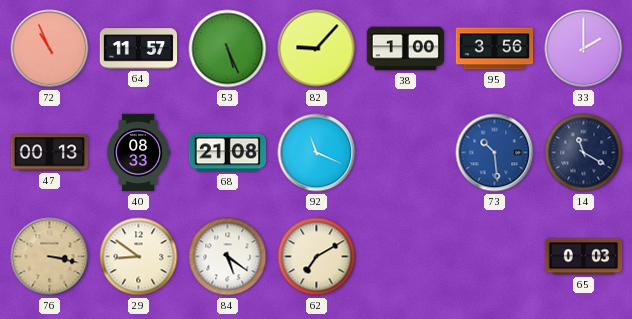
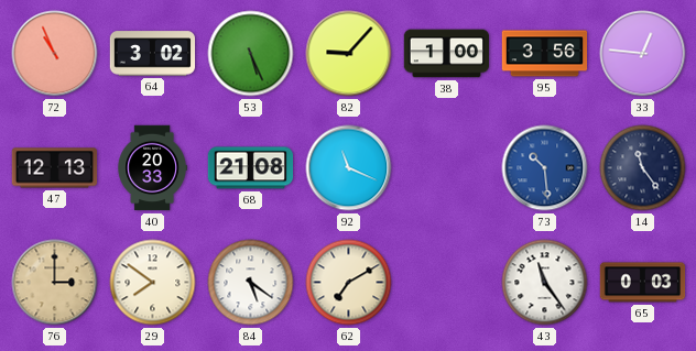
64: 11:57 -> 3:02 (153, 54)
33: 2:00 -> 12:46 (643, 54)
47: 00:13 -> 12:13 (55, 168)
40: 08:33 -> 20:33 (152, 168)
14: 11:20 -> 11:24 (643, 168)
76: 3:17 -> 3:00 (55, 283)
29: 8:51 -> 7:51 (153, 283)
43: none -> 11:24 (545, 283)
